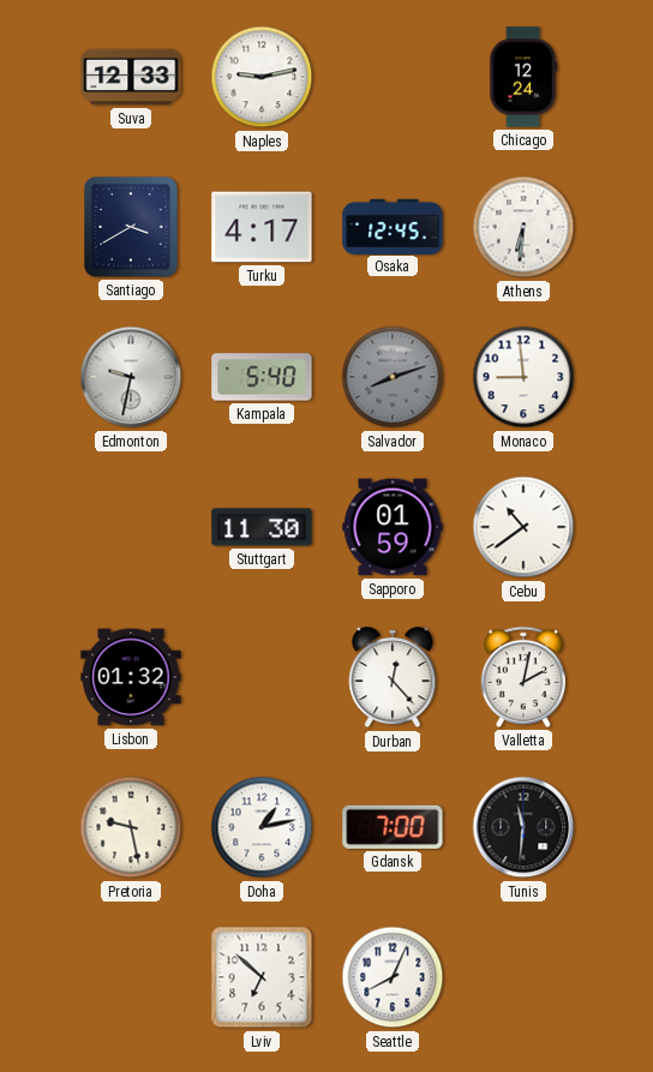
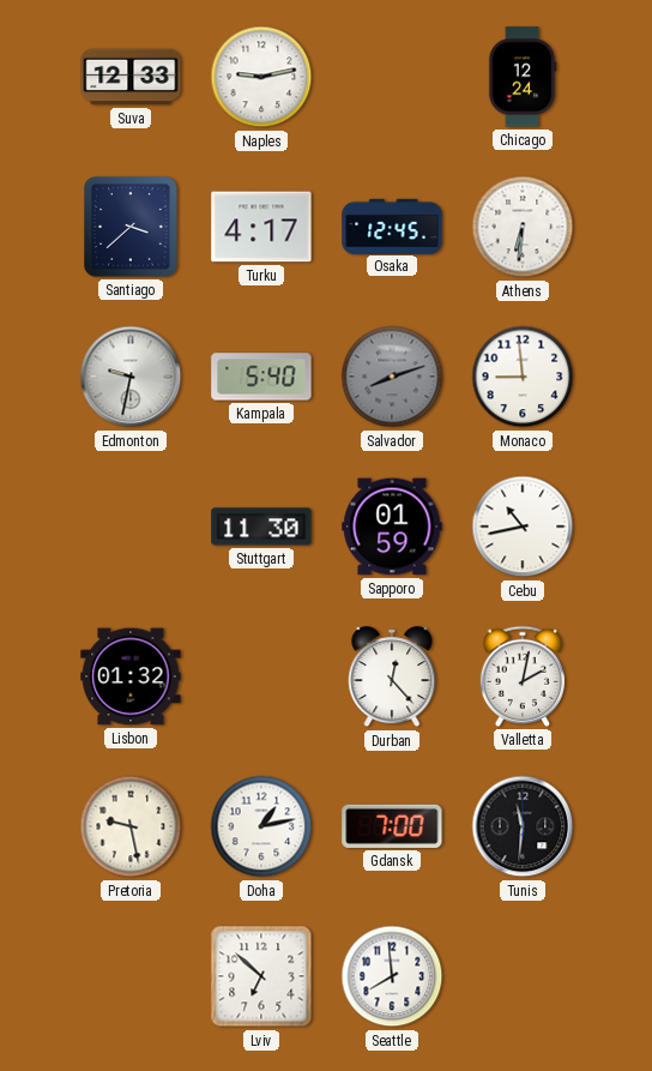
Santiago: 3:40 -> 3:38 (132, 227)
Cebu: 10:39 -> 10:43 (523, 527)
Seattle: 8:04 -> 7:59 (392, 976)
